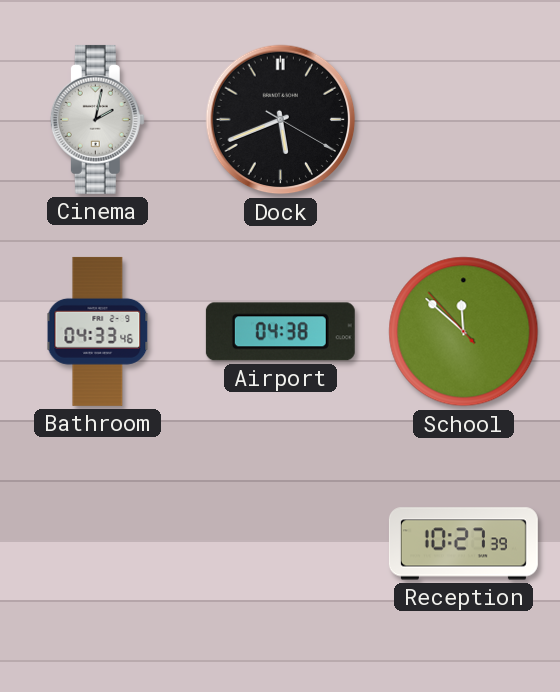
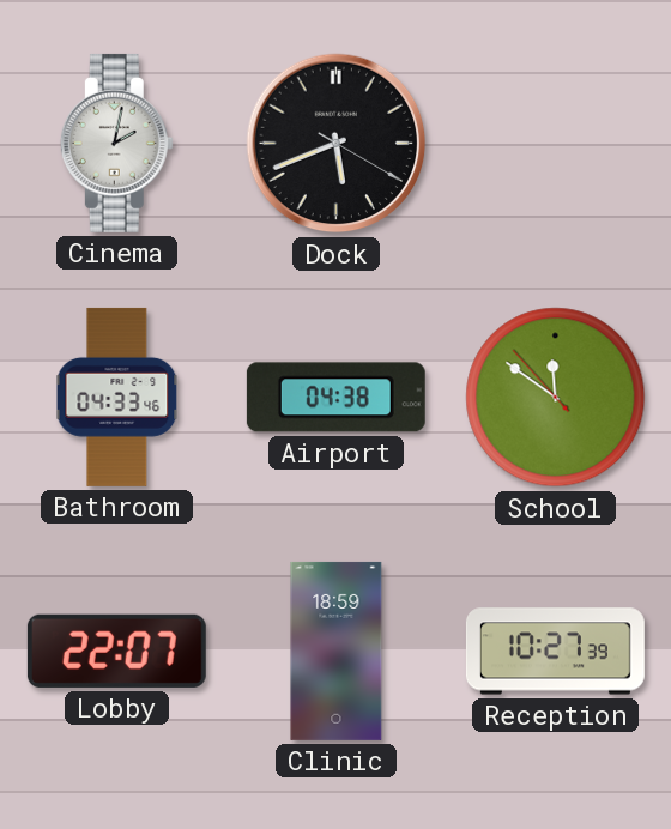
School: 11:51 -> 11:50 (556, 398)
Lobby: none -> 22:07 (116, 651)
Clinic: none -> 18:59 (337, 651)
